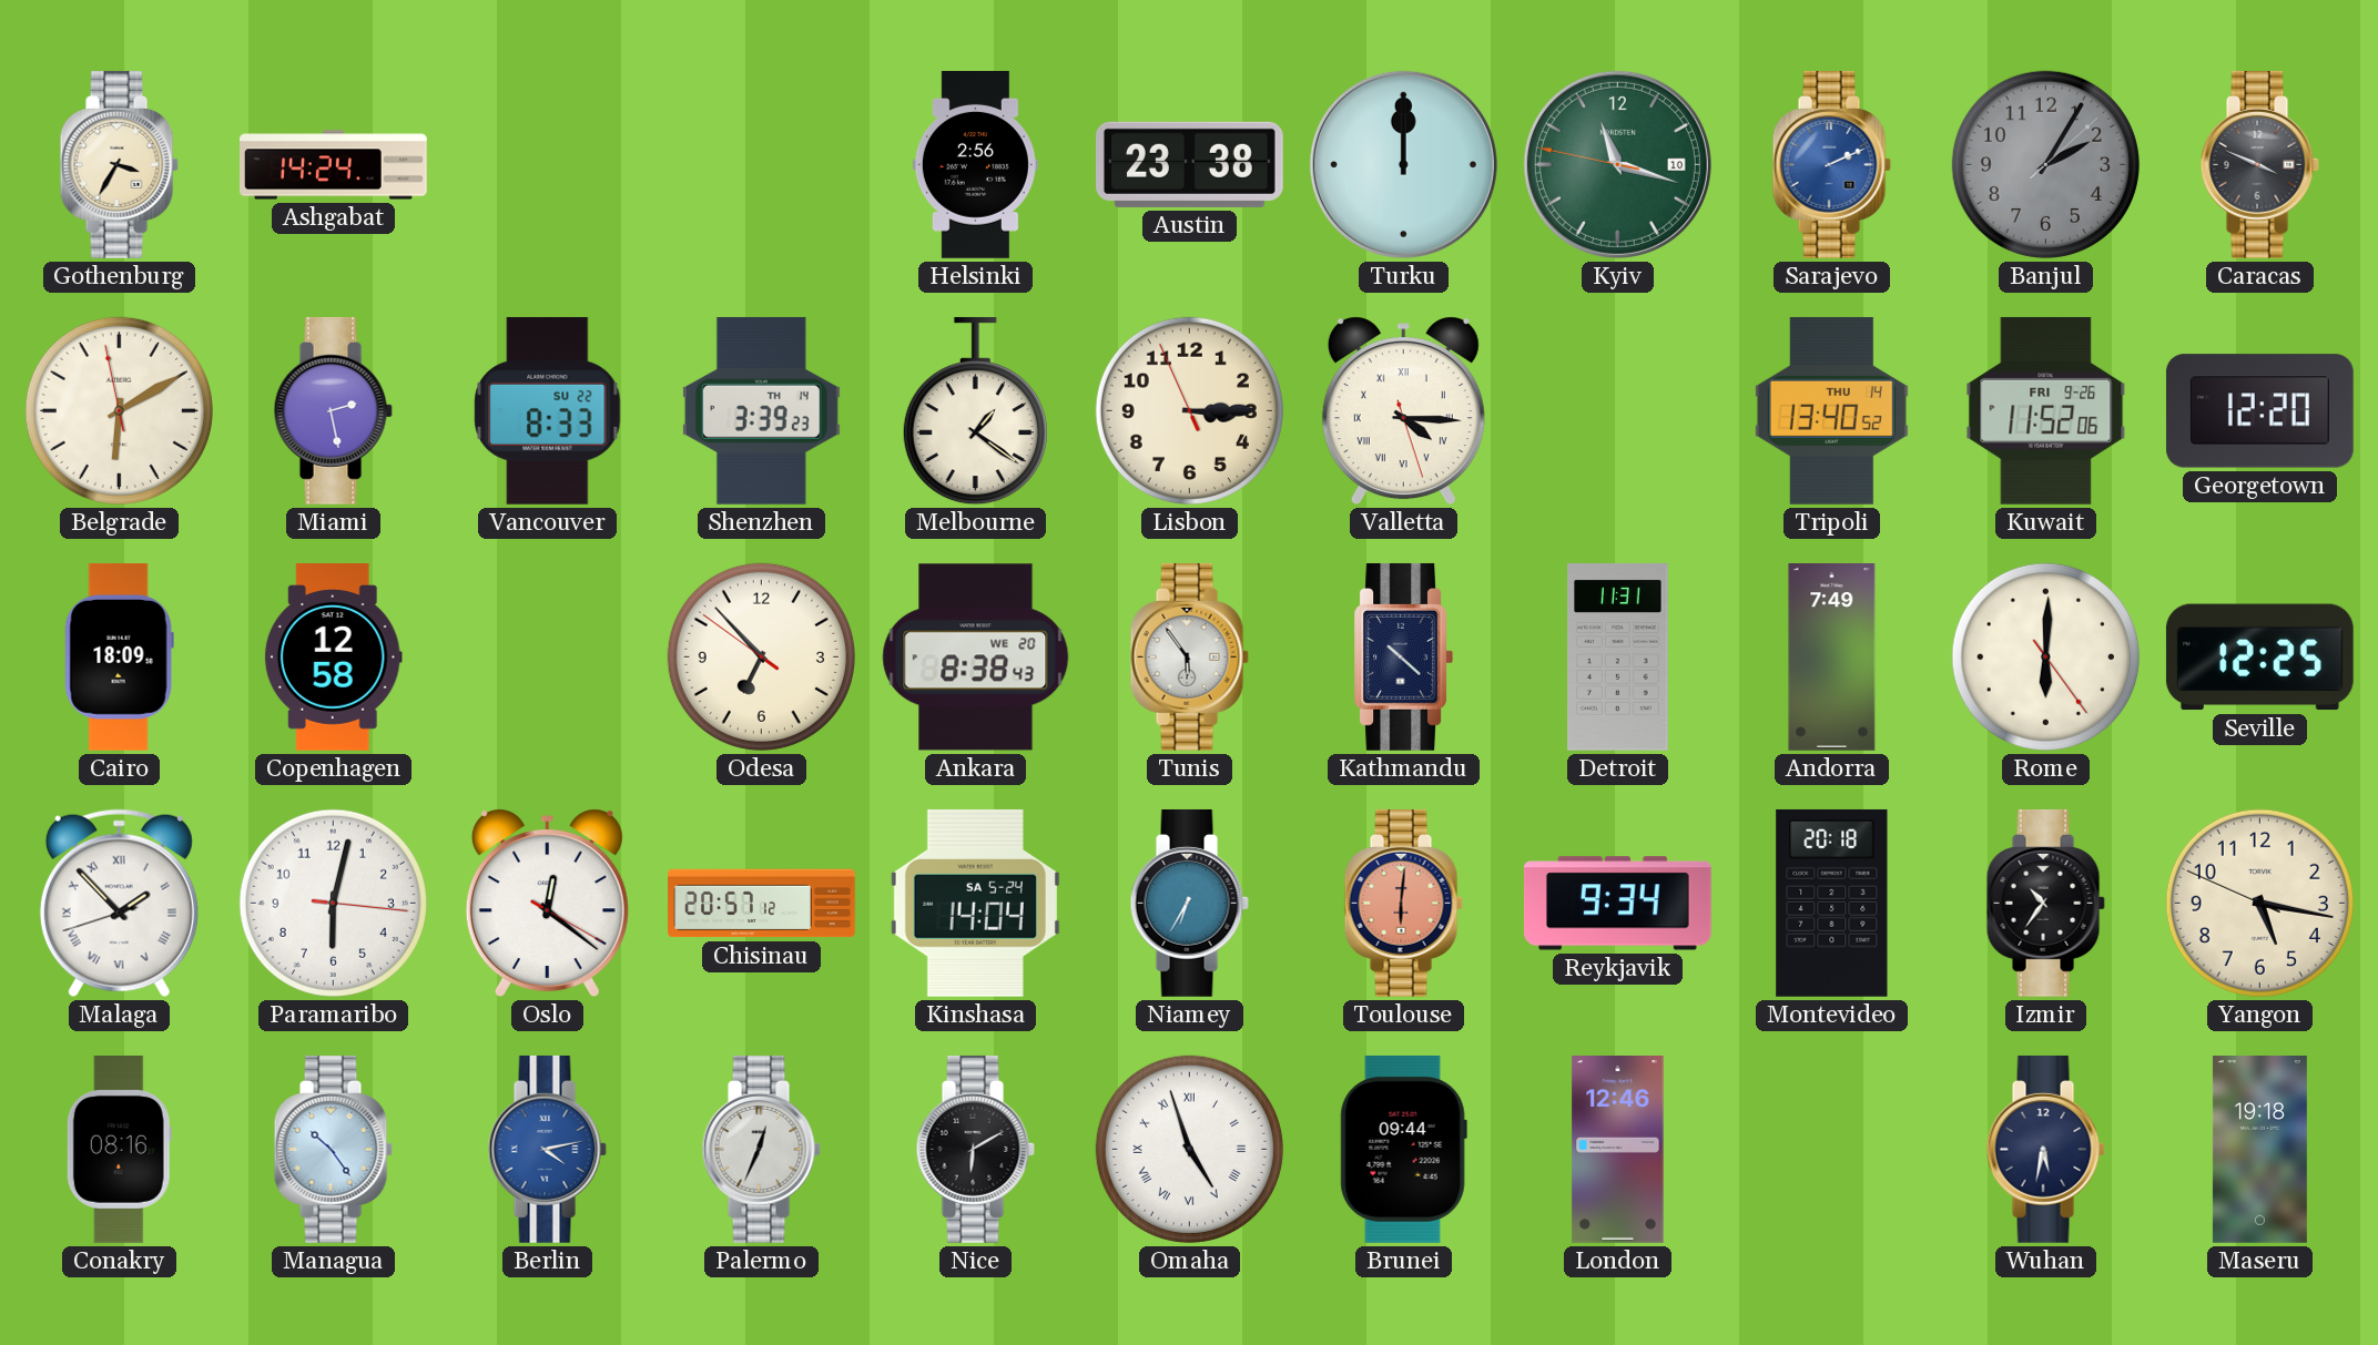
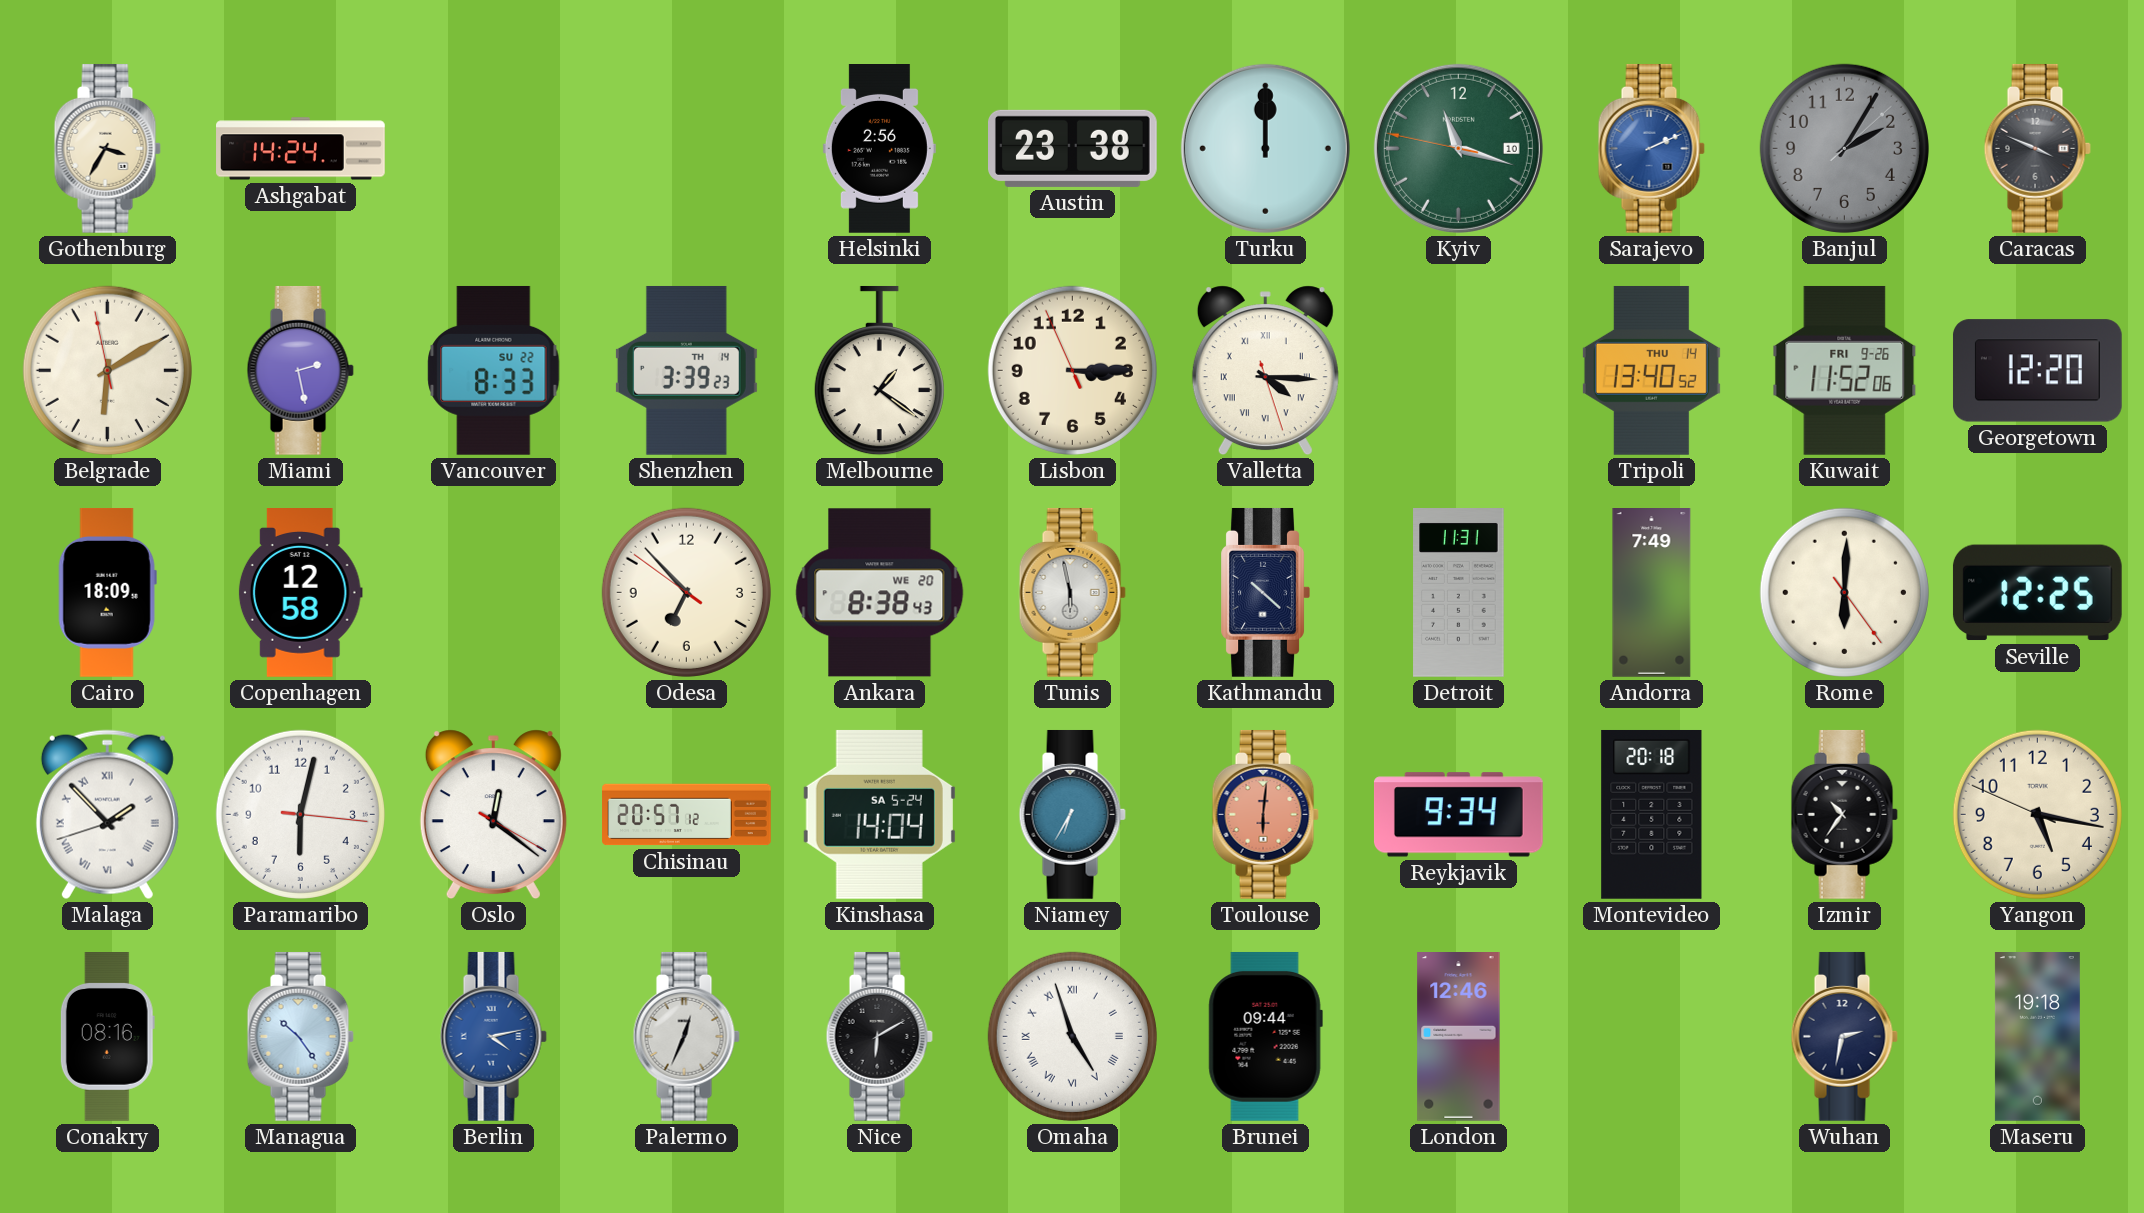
Tunis: 5:54 -> 5:58 (1072, 592)
Wuhan: 5:32 -> 2:32 (1844, 1036)
